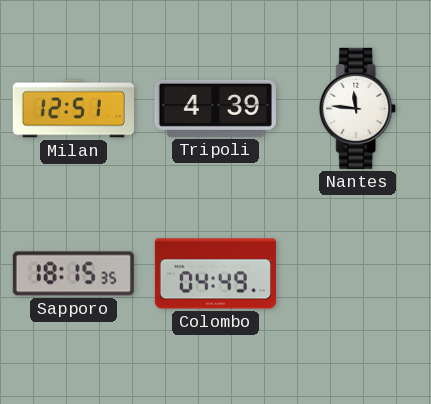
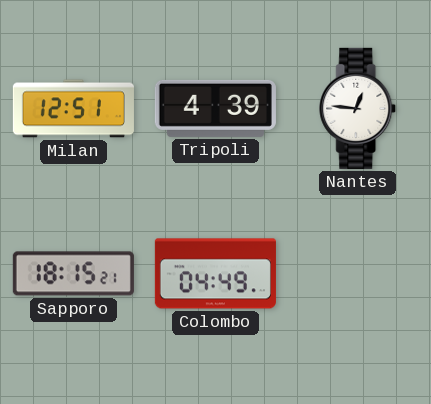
Nantes: 11:46 -> 12:46 (358, 108)
Sapporo: 18:15:35 -> 18:15:21 (73, 274)
